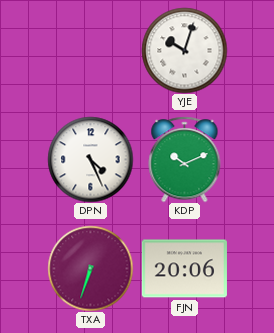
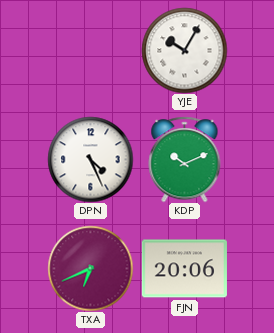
YJE: 10:03 -> 10:05 (184, 50)
TXA: 6:33 -> 6:41 (90, 268)
